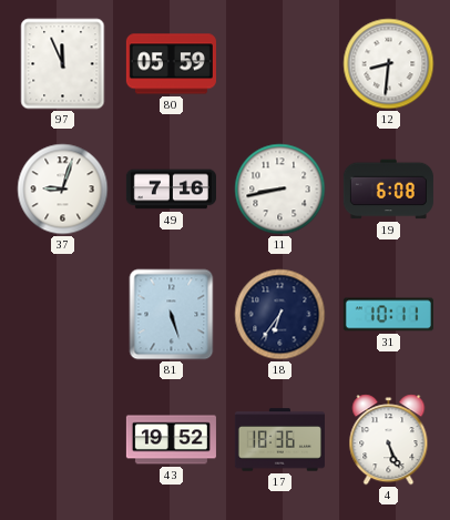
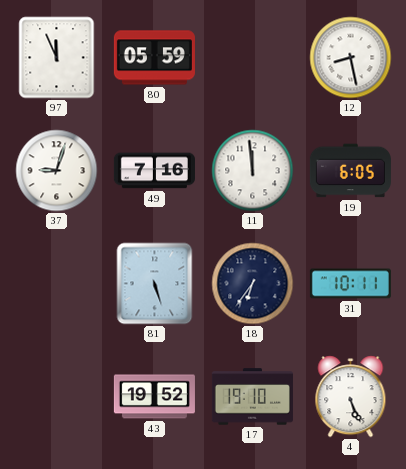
12: 8:31 -> 8:28 (351, 58)
11: 8:43 -> 11:59 (253, 171)
19: 6:08 -> 6:05 (350, 171)
17: 18:36 -> 19:10 (252, 397)
